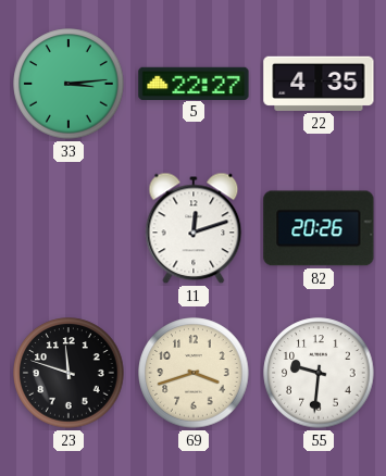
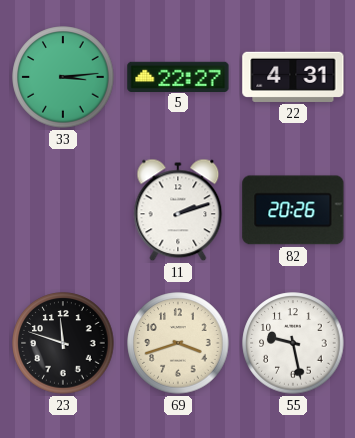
22: 4:35 -> 4:31 (293, 77)
11: 12:12 -> 2:12 (178, 210)
55: 9:31 -> 9:28 (293, 343)
